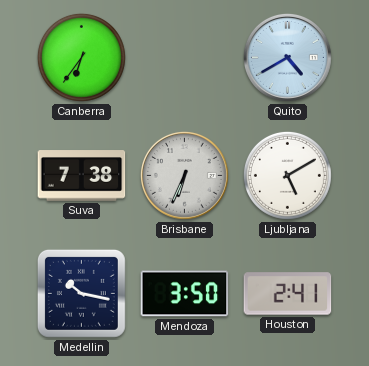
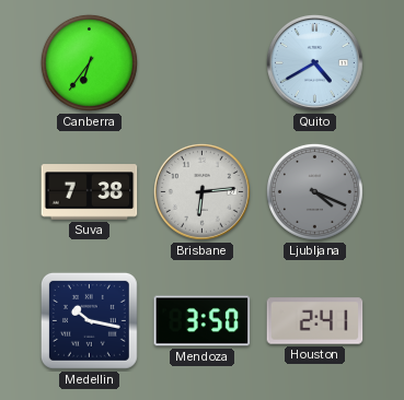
Brisbane: 6:34 -> 6:14 (201, 191)
Ljubljana: 5:10 -> 4:19 (314, 191)
Ljubljana dial: white -> grey (314, 191)
